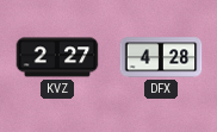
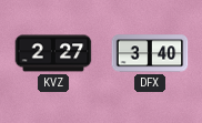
DFX: 4:28 -> 3:40 (150, 53)
